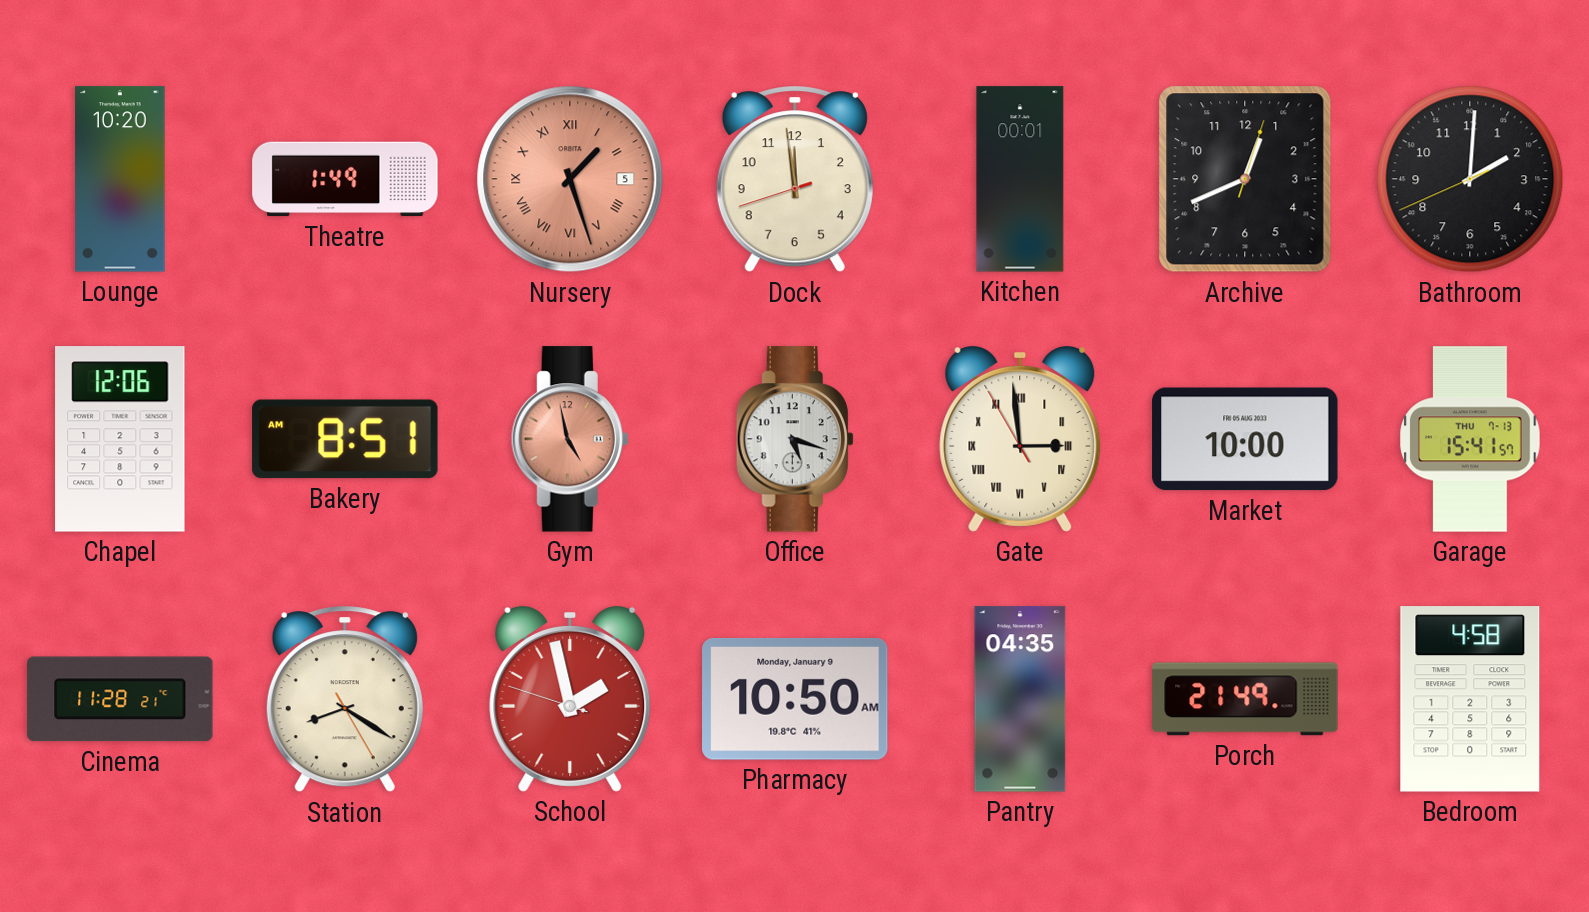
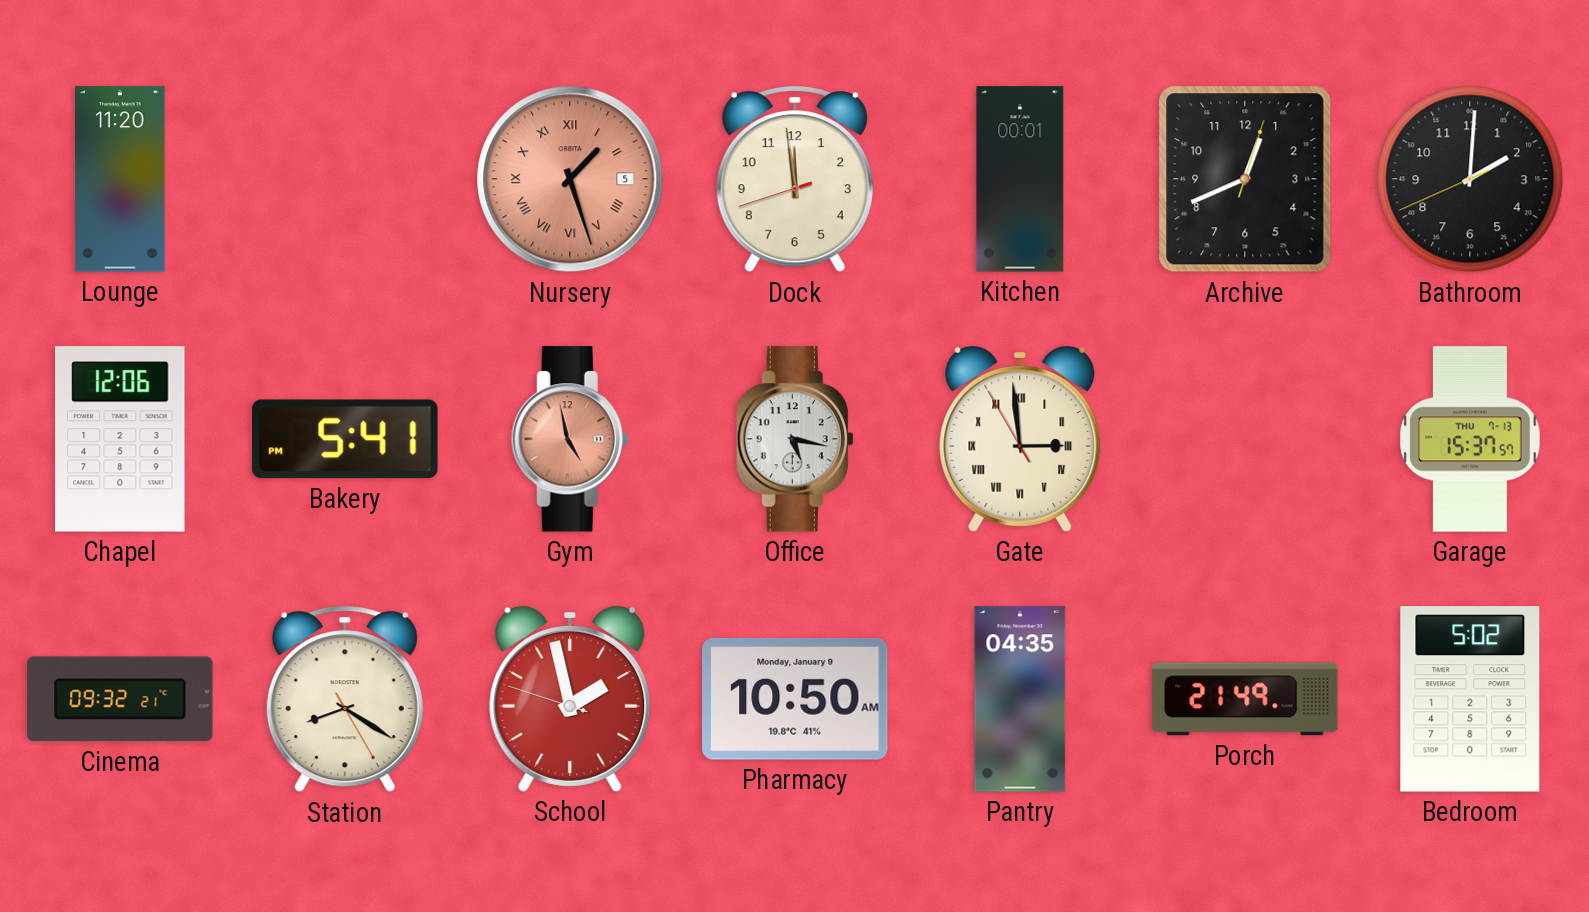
Lounge: 10:20 -> 11:20 (120, 179)
Theatre: 1:49 -> none (345, 179)
Bakery: 8:51 -> 5:41 (345, 439)
Office: 5:18 -> 5:17 (795, 439)
Market: 10:00 -> none (1245, 439)
Garage: 15:41 -> 15:37 (1470, 439)
Cinema: 11:28 -> 09:32 (120, 699)
Bedroom: 4:58 -> 5:02 (1470, 699)
